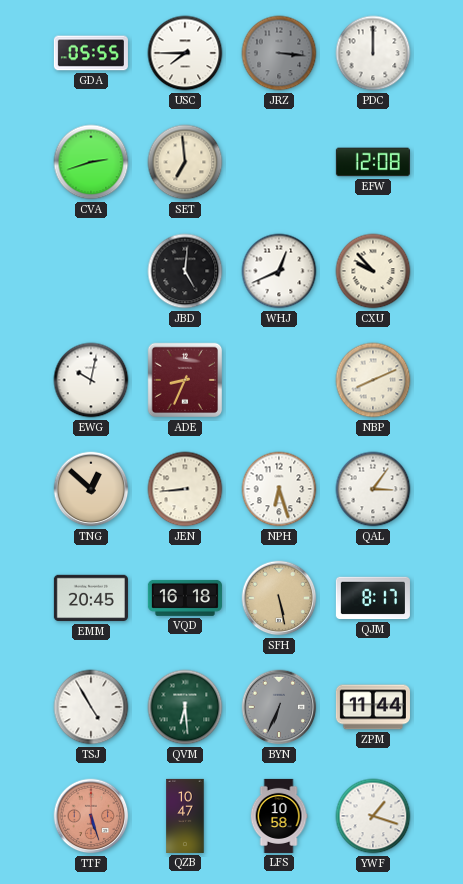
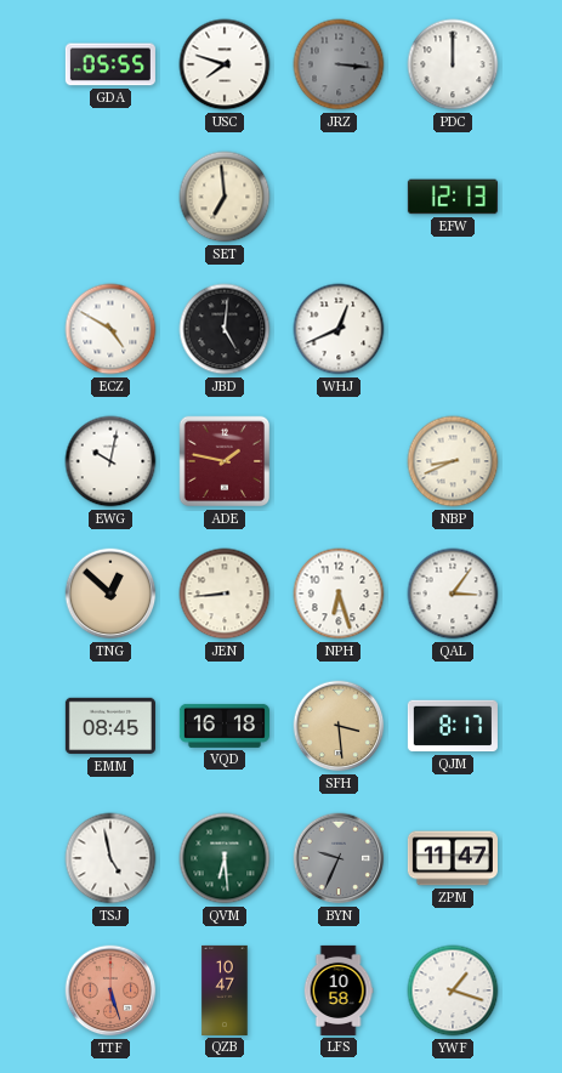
USC: 7:45 -> 7:48 (225, 64)
CVA: 2:42 -> none (91, 162)
EFW: 12:08 -> 12:13 (453, 197)
ECZ: none -> 4:50 (110, 329)
CXU: 9:53 -> none (373, 271)
ADE: 8:34 -> 1:47 (225, 461)
NBP: 8:11 -> 8:41 (453, 461)
EMM: 20:45 -> 08:45 (110, 726)
SFH: 5:28 -> 3:29 (339, 726)
TSJ: 4:55 -> 4:58 (110, 858)
BYN: 6:34 -> 9:34 (339, 858)
ZPM: 11:44 -> 11:47 (453, 858)
